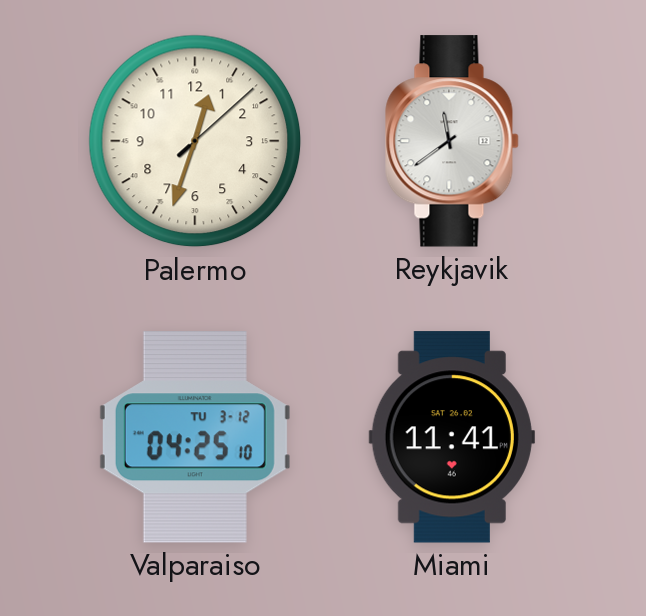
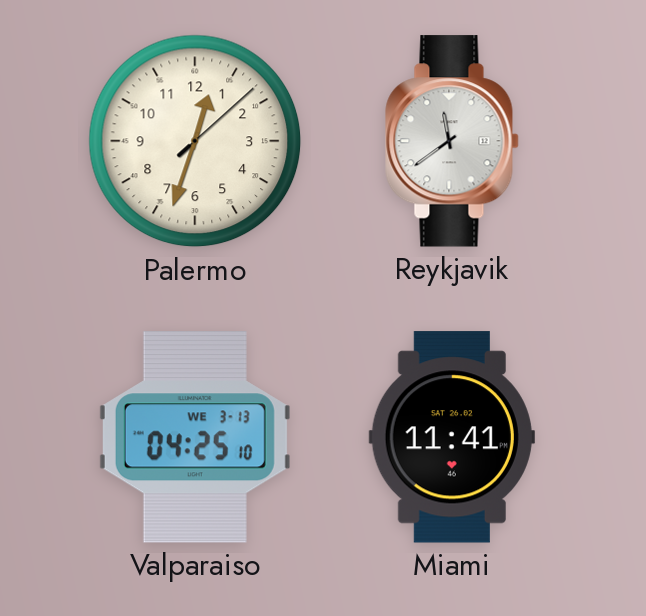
Valparaiso date: TU 3-12 -> WE 3-13 (195, 437)
